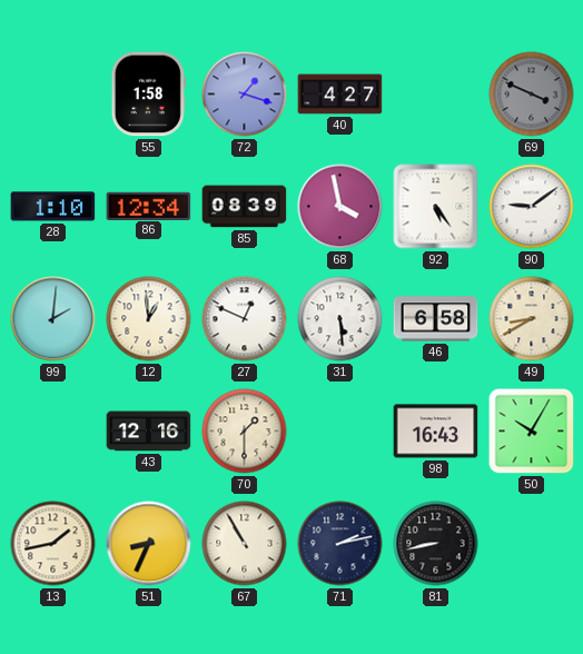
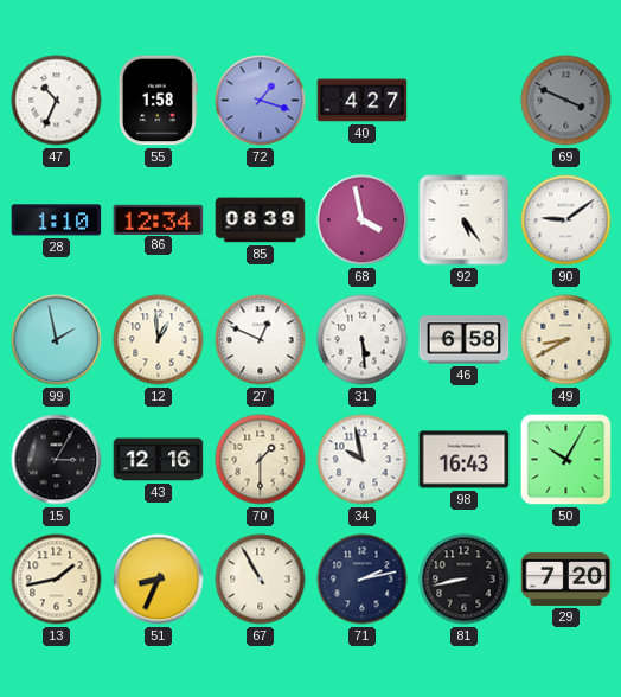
47: none -> 10:34 (57, 101)
99: 2:01 -> 1:58 (57, 340)
15: none -> 3:05 (57, 460)
34: none -> 9:58 (363, 460)
29: none -> 7:20 (566, 578)
